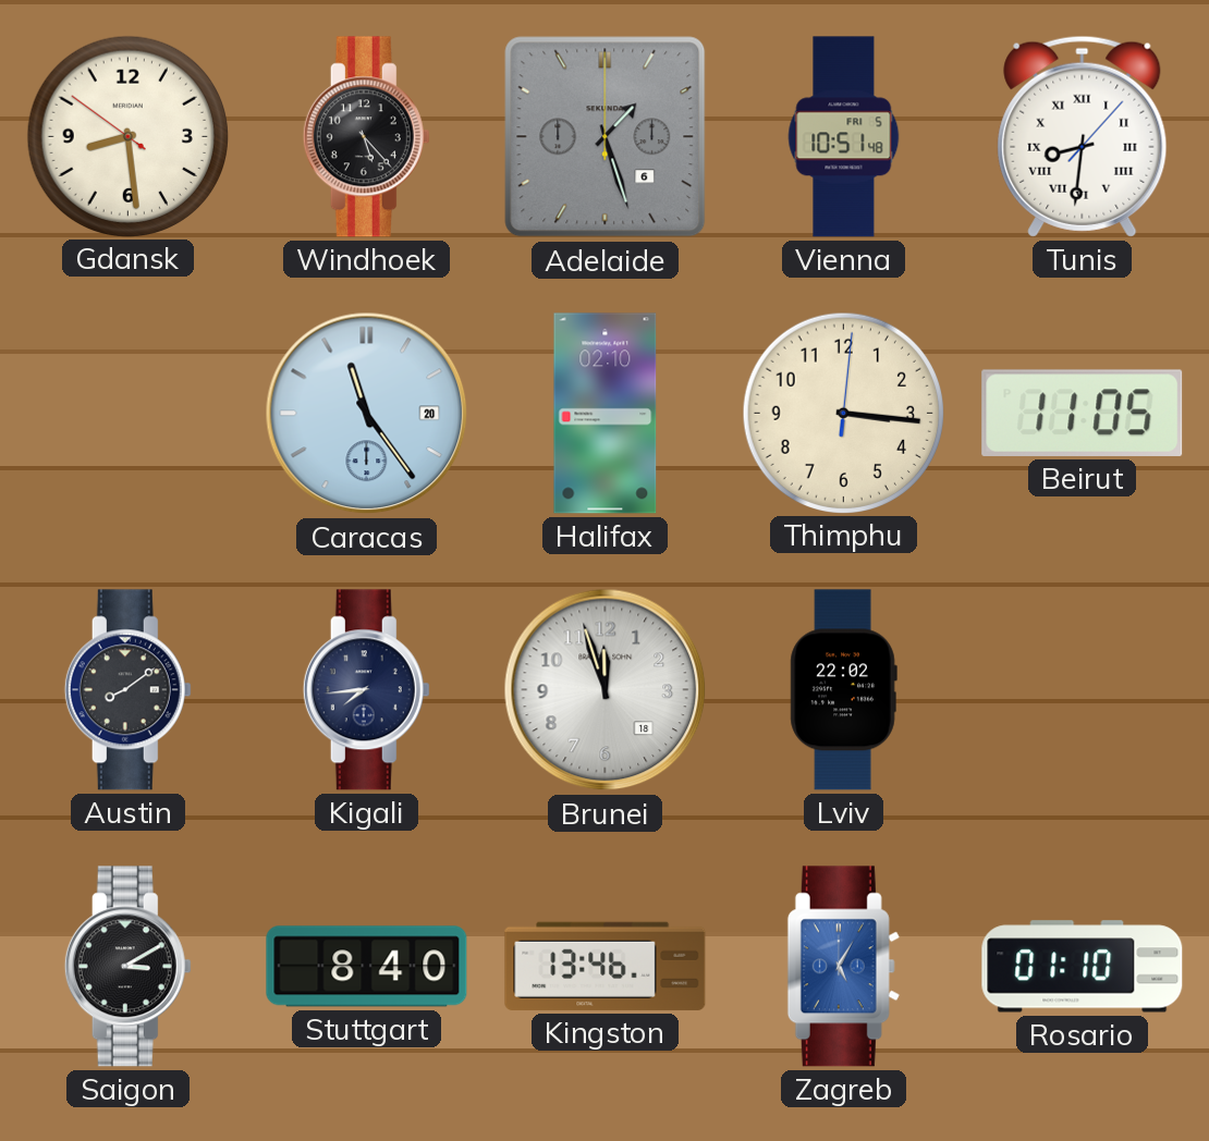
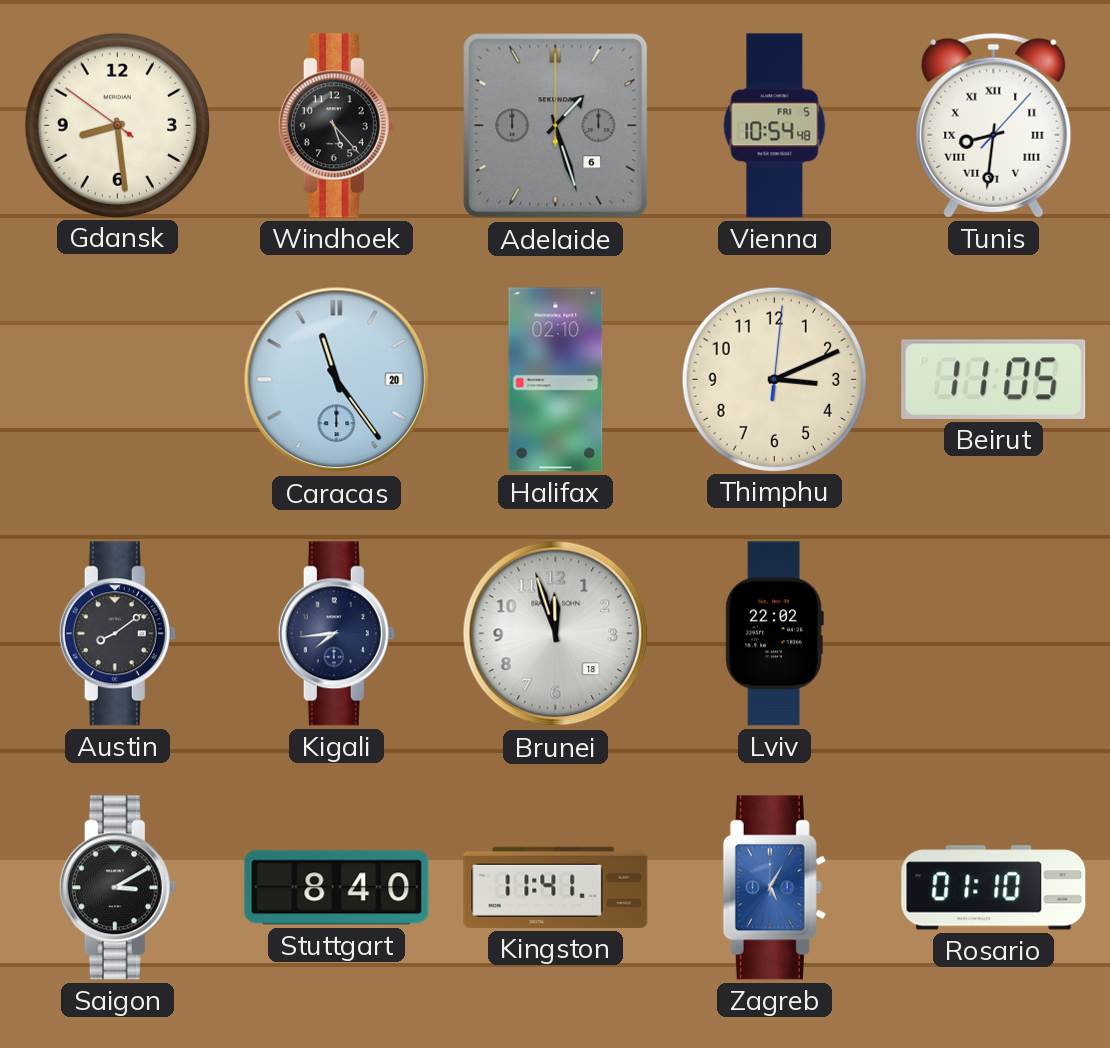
Vienna: 10:51 -> 10:54 (775, 126)
Thimphu: 3:16 -> 3:11 (774, 379)
Kingston: 13:46 -> 11:41 (556, 887)
